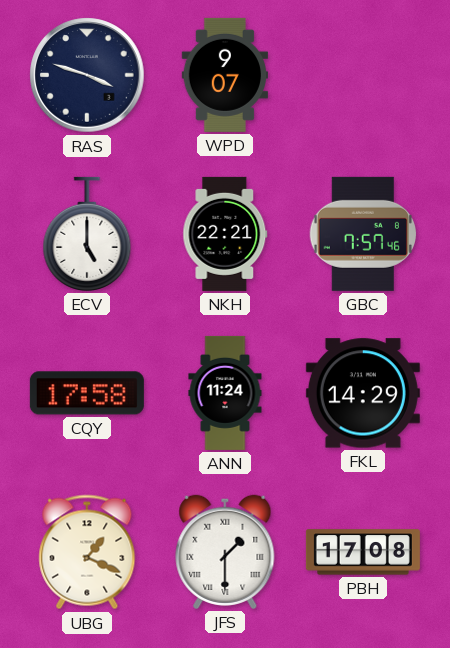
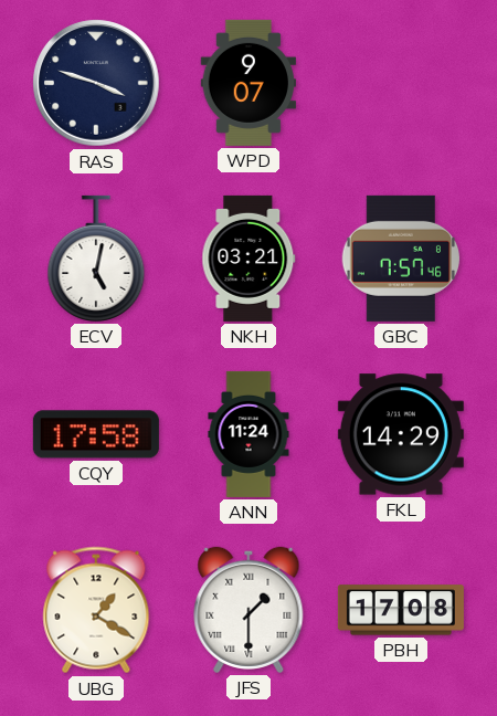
ECV: 5:00 -> 5:02 (96, 259)
NKH: 22:21 -> 03:21 (248, 259)
UBG: 1:19 -> 1:20 (96, 610)
